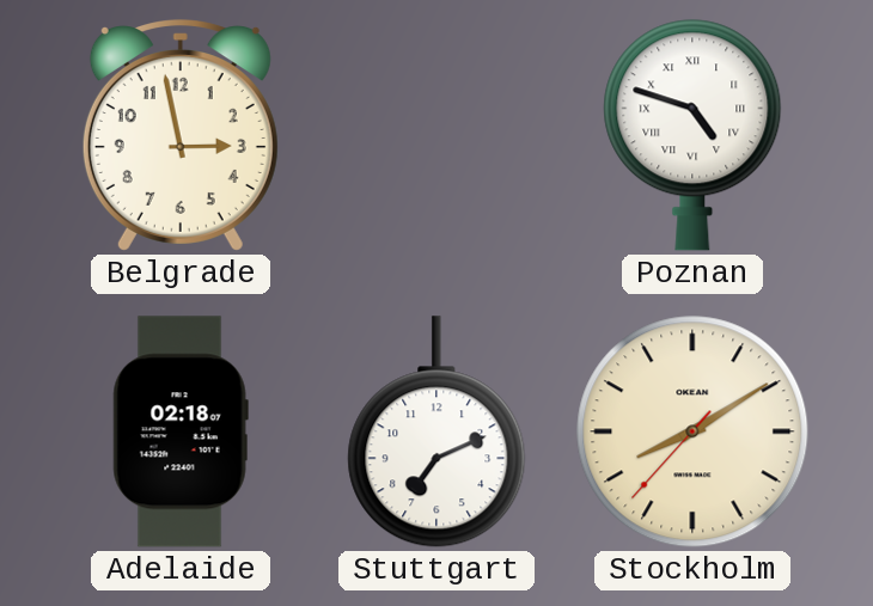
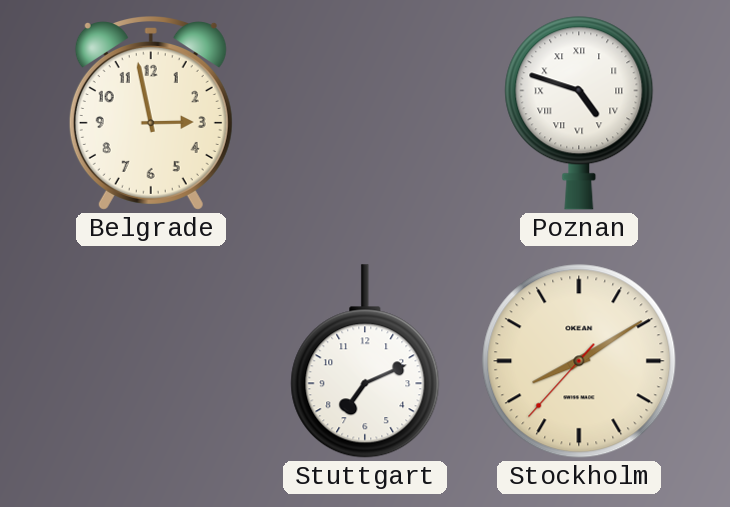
Adelaide: 02:18 -> none (181, 431)
